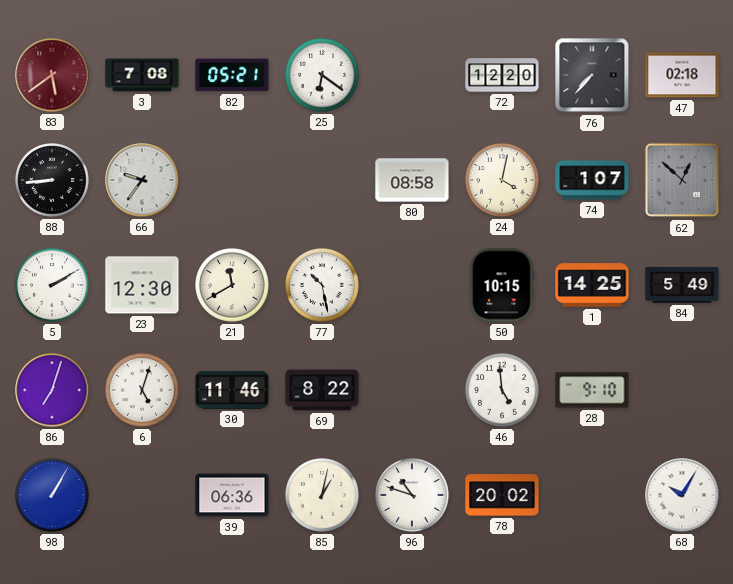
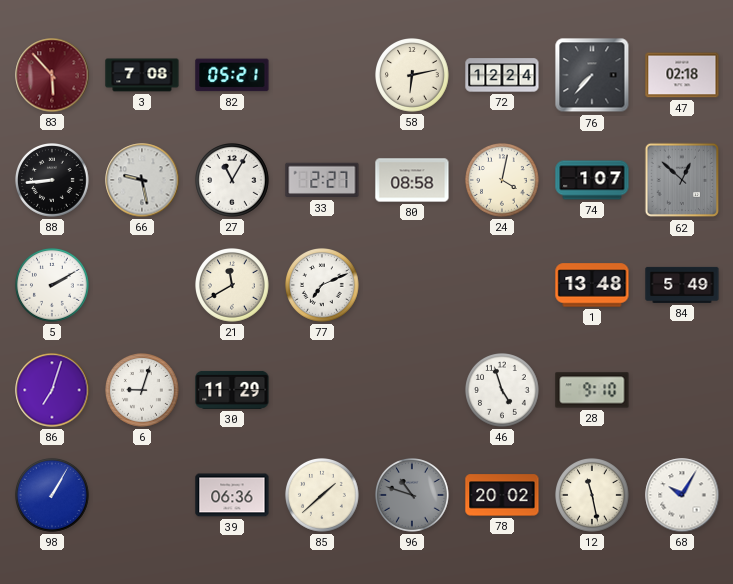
83: 5:39 -> 5:53 (52, 75)
25: 6:21 -> none (323, 76)
58: none -> 6:13 (413, 76)
72: 12:20 -> 12:24 (502, 75)
66: 9:36 -> 9:28 (142, 180)
27: none -> 11:05 (233, 181)
33: none -> 2:27 (322, 180)
23: 12:30 -> none (142, 285)
77: 10:28 -> 7:11 (323, 286)
50: 10:15 -> none (502, 285)
1: 14:25 -> 13:48 (592, 285)
6: 5:03 -> 9:03 (143, 391)
30: 11:46 -> 11:29 (232, 390)
69: 8:22 -> none (322, 390)
46: 4:59 -> 4:57 (503, 391)
85: 1:02 -> 1:38 (323, 496)
96 dial: white -> grey (413, 496)
12: none -> 11:28 (593, 496)
